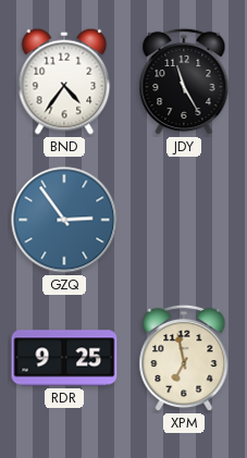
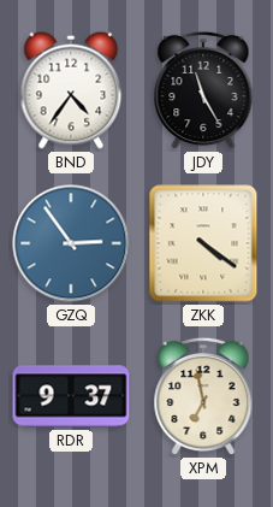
ZKK: none -> 4:21 (203, 243)
RDR: 9:25 -> 9:37 (71, 396)
